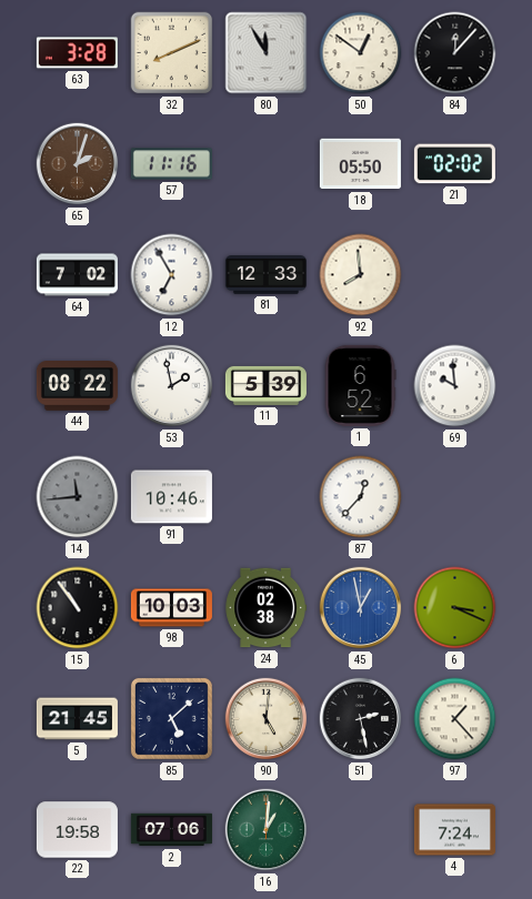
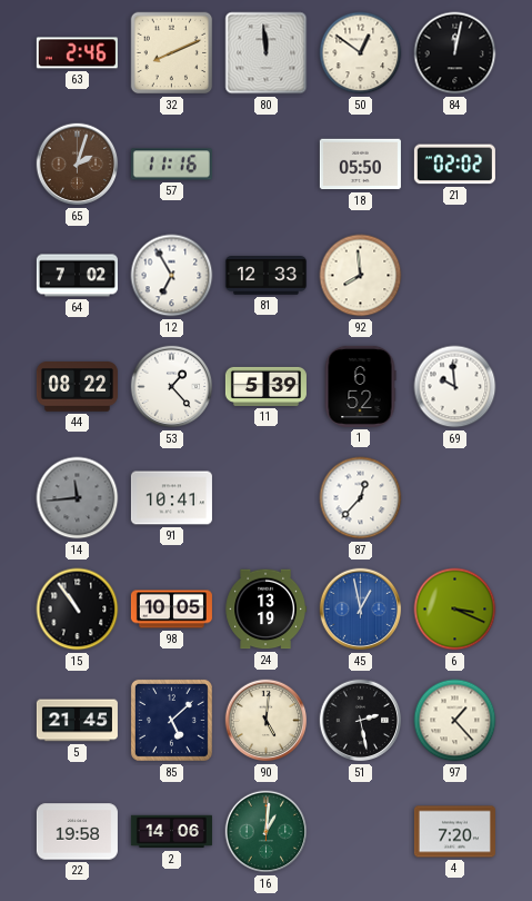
63: 3:28 -> 2:46 (77, 53)
80: 11:55 -> 11:59 (267, 53)
84: 12:07 -> 12:02 (455, 53)
53: 1:58 -> 1:23 (172, 387)
91: 10:46 -> 10:41 (171, 498)
98: 10:03 -> 10:05 (171, 610)
24: 02:38 -> 13:19 (265, 610)
2: 07:06 -> 14:06 (171, 832)
4: 7:24 -> 7:20 (454, 832)
